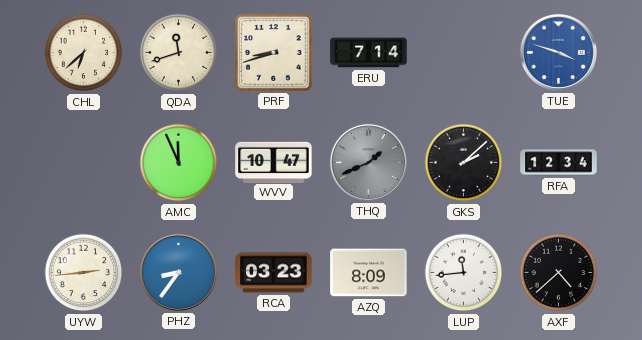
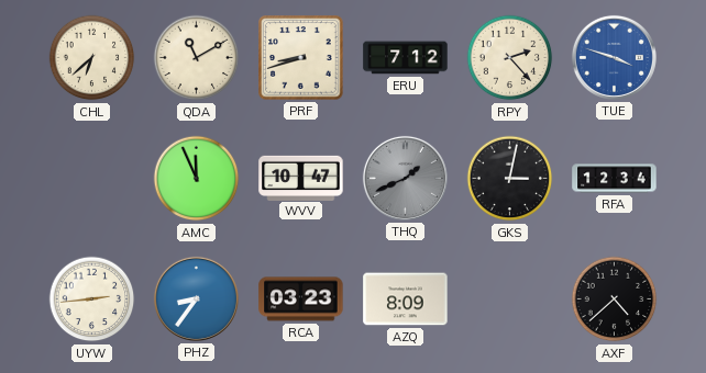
QDA: 11:42 -> 11:10 (197, 58)
ERU: 7:14 -> 7:12 (406, 58)
RPY: none -> 2:23 (510, 58)
GKS: 2:08 -> 3:02 (510, 179)
LUP: 11:44 -> none (464, 273)
